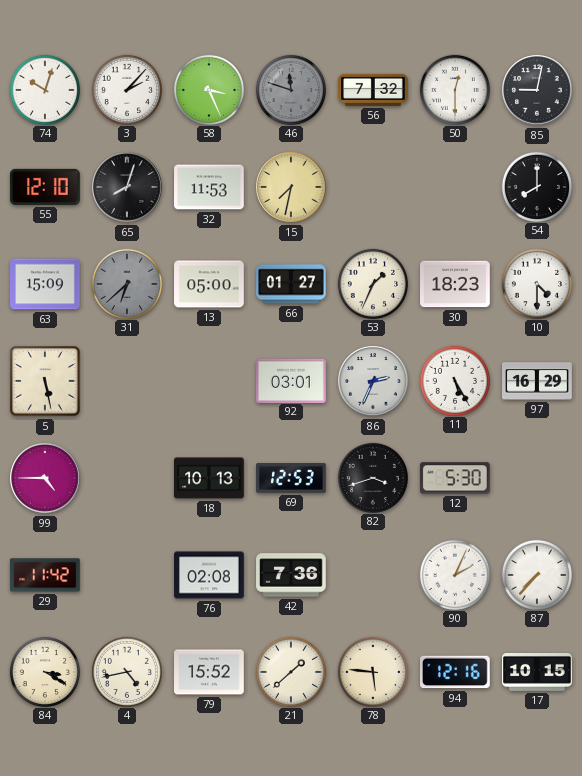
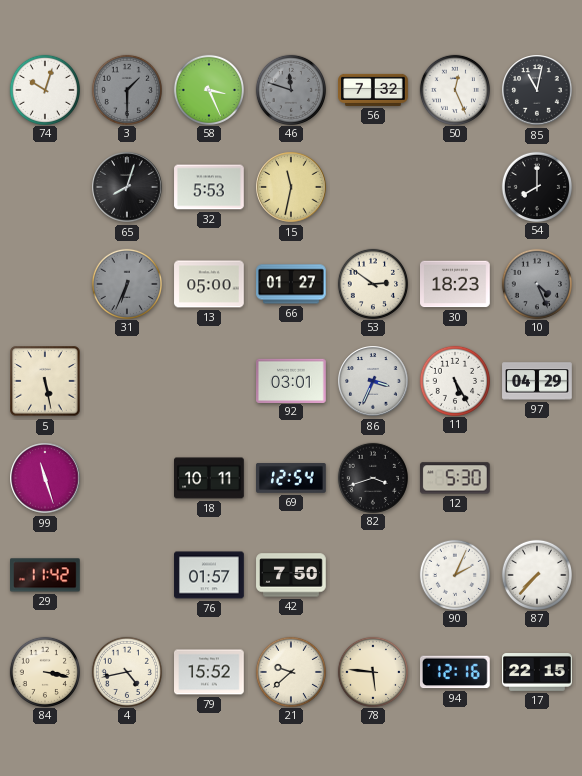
3: 2:07 -> 1:30 (126, 89)
3 dial: white -> grey (126, 89)
50: 12:30 -> 12:26 (454, 89)
85: 9:02 -> 11:02 (537, 90)
55: 12:10 -> none (46, 187)
32: 11:53 -> 5:53 (209, 187)
15: 7:32 -> 11:32 (291, 187)
63: 15:09 -> none (45, 284)
31: 6:38 -> 6:34 (126, 283)
53: 1:34 -> 2:51 (372, 283)
10: 4:30 -> 4:26 (536, 283)
10 dial: white -> grey (536, 283)
86: 2:34 -> 3:34 (373, 381)
97: 16:29 -> 04:29 (537, 381)
99: 4:45 -> 11:27 (45, 478)
18: 10:13 -> 10:11 (209, 478)
69: 12:53 -> 12:54 (292, 479)
76: 02:08 -> 01:57 (209, 575)
42: 7:36 -> 7:50 (291, 575)
84: 3:20 -> 3:17 (44, 671)
21: 1:38 -> 9:38 (290, 671)
17: 10:15 -> 22:15 (537, 673)
